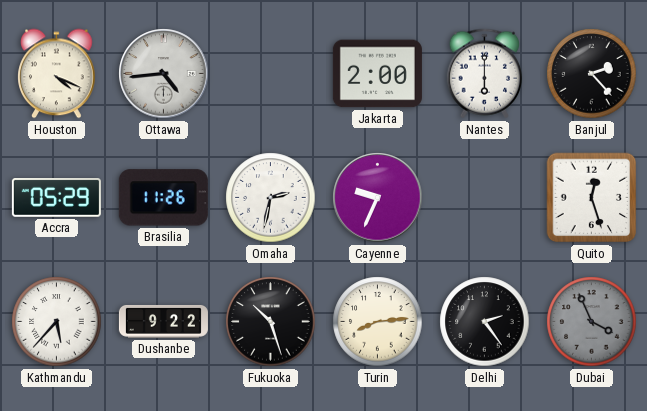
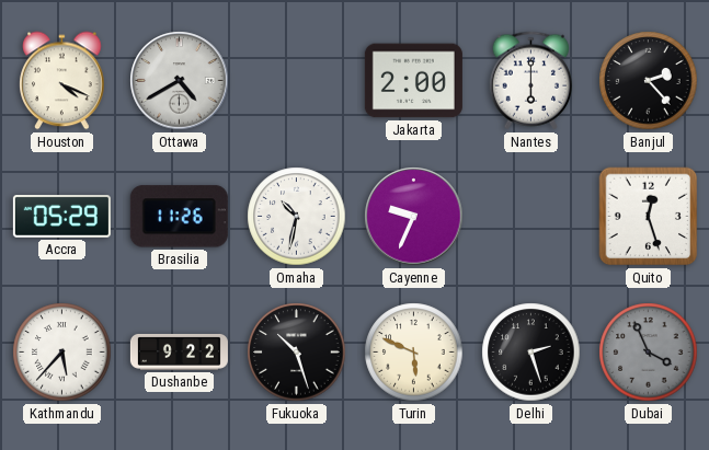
Ottawa: 4:44 -> 4:40 (180, 81)
Omaha: 2:32 -> 10:32 (297, 217)
Turin: 8:14 -> 5:49 (414, 353)
Delhi: 2:24 -> 2:27 (531, 353)
